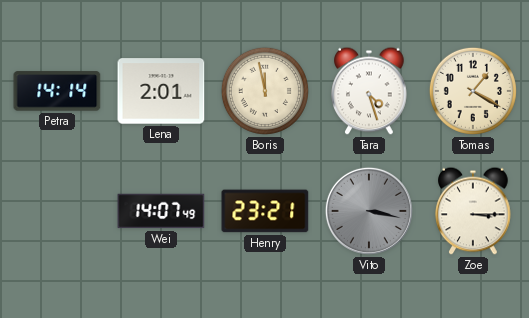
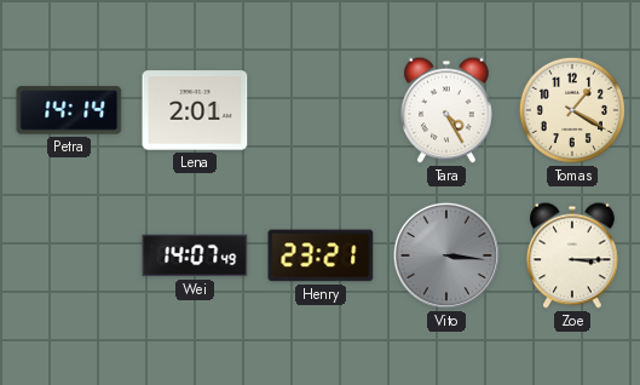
Boris: 11:58 -> none (265, 91)
Tara: 4:27 -> 4:25 (446, 110)
Vito: 3:17 -> 3:16 (446, 255)
